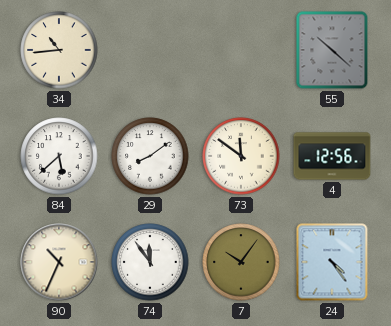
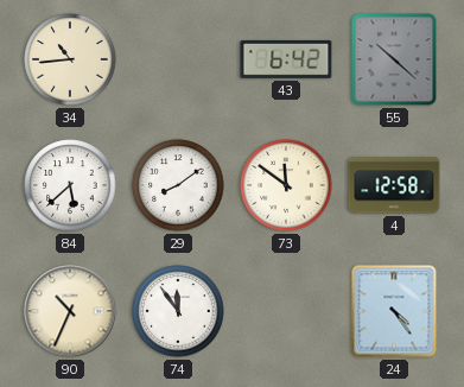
43: none -> 6:42 (286, 59)
4: 12:56 -> 12:58 (394, 185)
7: 10:06 -> none (241, 262)
